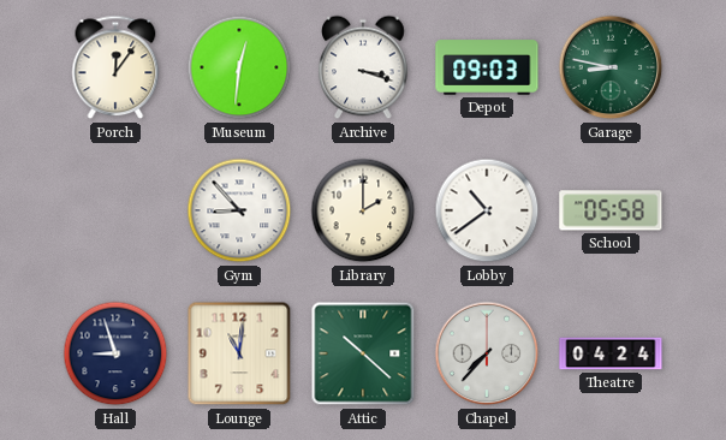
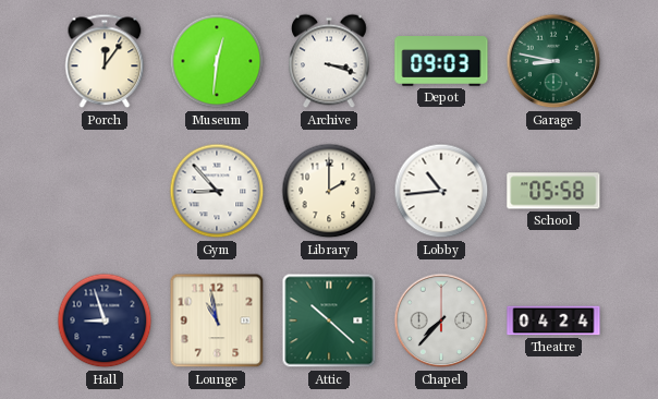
Lobby: 10:39 -> 10:44 (441, 191)
Lounge: 11:01 -> 10:58 (217, 321)
